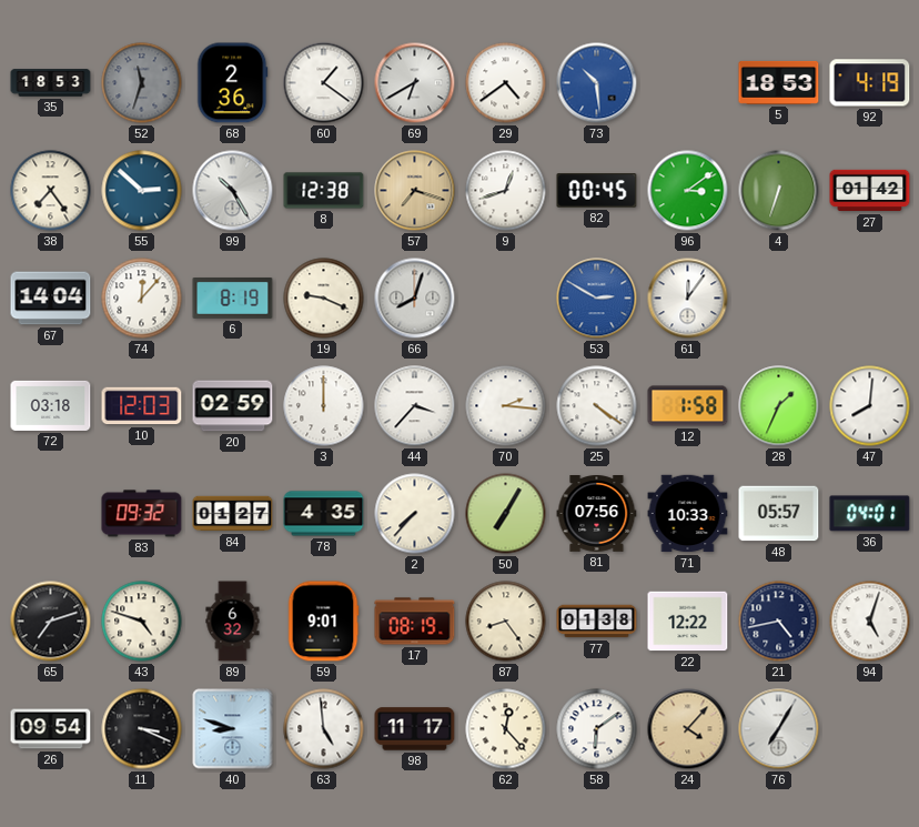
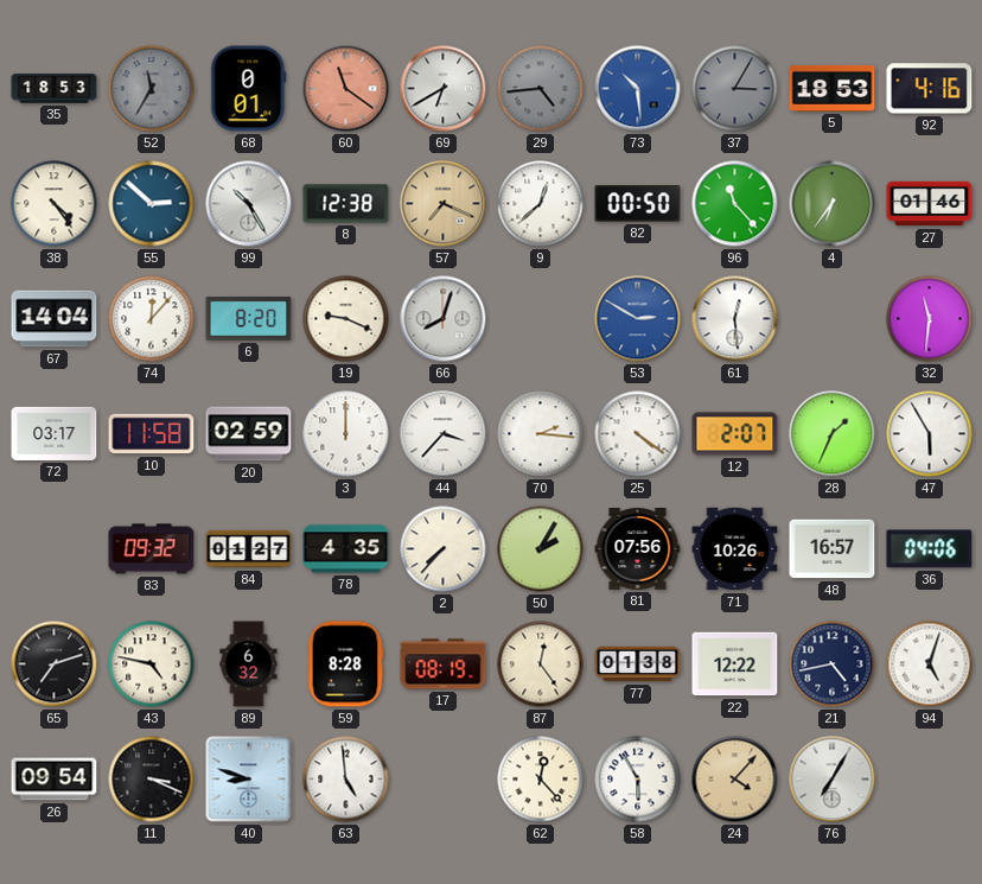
52: 11:33 -> 11:35 (152, 89)
68: 2:36 -> 0:01 (249, 89)
60: 1:21 -> 11:21 (346, 89)
60 dial: white -> salmon (346, 89)
29: 4:39 -> 4:44 (541, 89)
29 dial: white -> grey (541, 89)
37: none -> 3:05 (735, 89)
92: 4:19 -> 4:16 (930, 89)
38: 7:24 -> 4:24 (55, 204)
57: 7:18 -> 7:19 (444, 204)
9: 12:42 -> 12:38 (541, 204)
82: 00:45 -> 00:50 (638, 204)
96: 3:09 -> 11:23 (735, 204)
4: 6:33 -> 6:36 (833, 204)
27: 01:42 -> 01:46 (930, 204)
6: 8:19 -> 8:20 (249, 319)
61: 12:06 -> 12:29 (735, 319)
32: none -> 11:31 (930, 319)
72: 03:18 -> 03:17 (55, 433)
10: 12:03 -> 11:58 (152, 434)
12: 1:58 -> 2:07 (735, 434)
47: 8:01 -> 5:55 (930, 434)
50: 7:05 -> 2:05 (541, 549)
71: 10:33 -> 10:26 (735, 549)
48: 05:57 -> 16:57 (833, 549)
36: 04:01 -> 04:06 (930, 549)
43: 4:48 -> 4:47 (152, 664)
59: 9:01 -> 8:28 (345, 664)
87: 8:24 -> 12:24 (541, 664)
98: 11:17 -> none (415, 729)
58: 6:09 -> 5:55 (638, 780)
